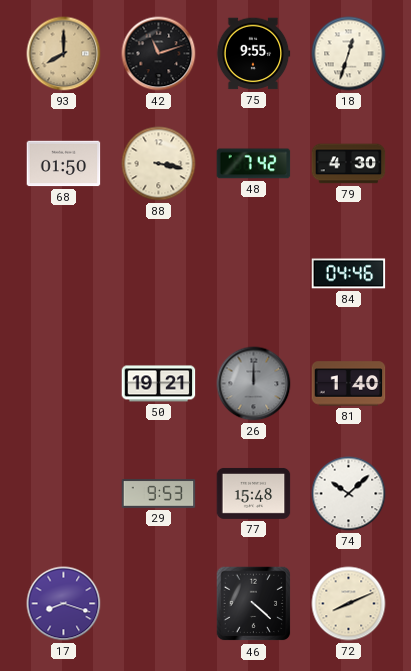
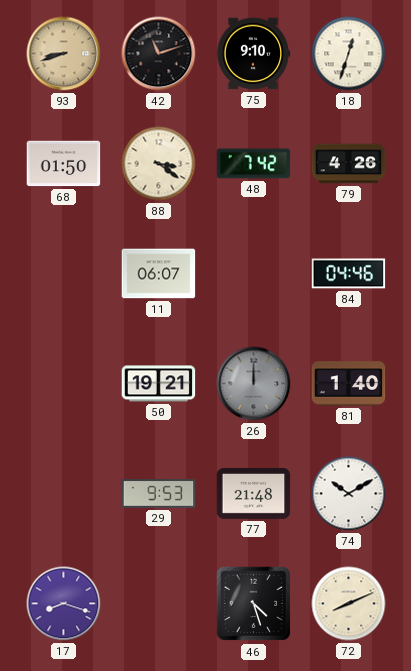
93: 8:00 -> 8:42 (64, 54)
75: 9:55 -> 9:10 (253, 54)
88: 3:17 -> 3:21 (159, 164)
79: 4:30 -> 4:26 (349, 164)
11: none -> 06:07 (159, 274)
77: 15:48 -> 21:48 (254, 494)
74: 10:08 -> 10:10 (349, 494)
46: 4:22 -> 4:27 (254, 604)
